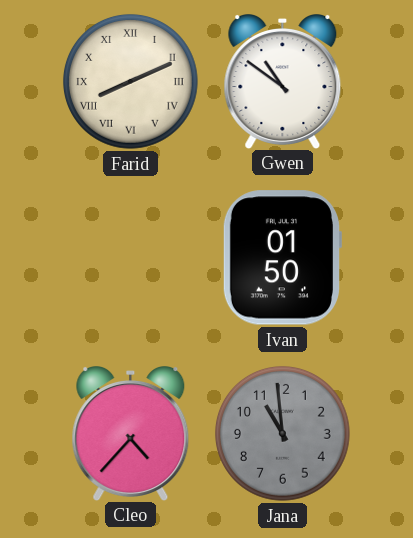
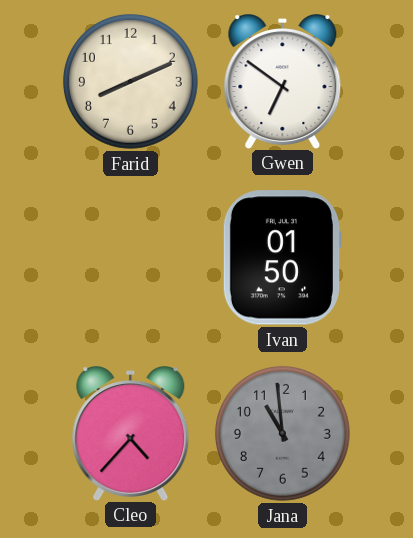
Farid numerals: Roman -> Arabic (130, 81)
Gwen: 10:51 -> 6:51 (283, 82)
